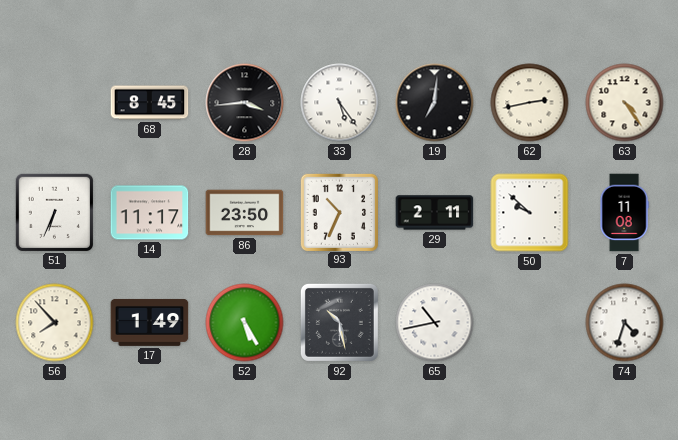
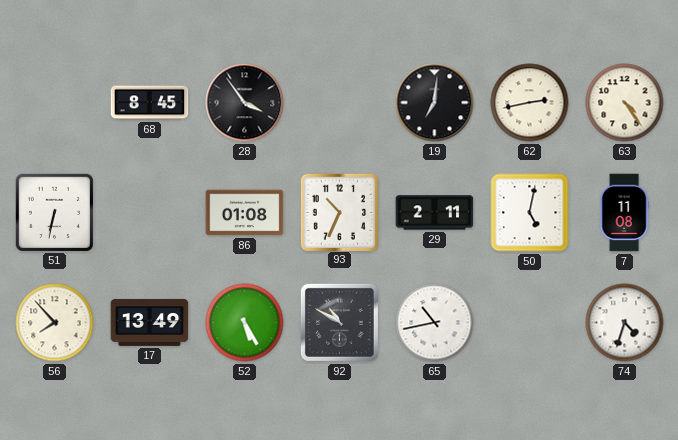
28: 3:44 -> 3:54 (245, 103)
33: 5:24 -> none (340, 103)
51: 6:34 -> 6:32 (54, 212)
14: 11:17 -> none (150, 213)
86: 23:50 -> 01:08 (245, 213)
50: 9:52 -> 5:02 (530, 213)
17: 1:49 -> 13:49 (150, 322)
92: 10:28 -> 10:50 (339, 322)
